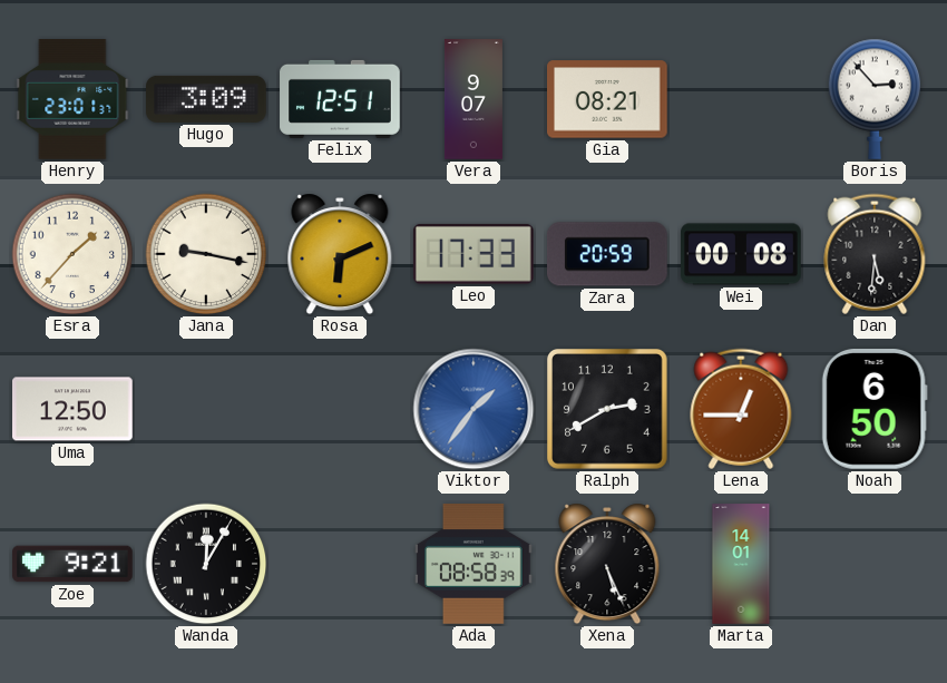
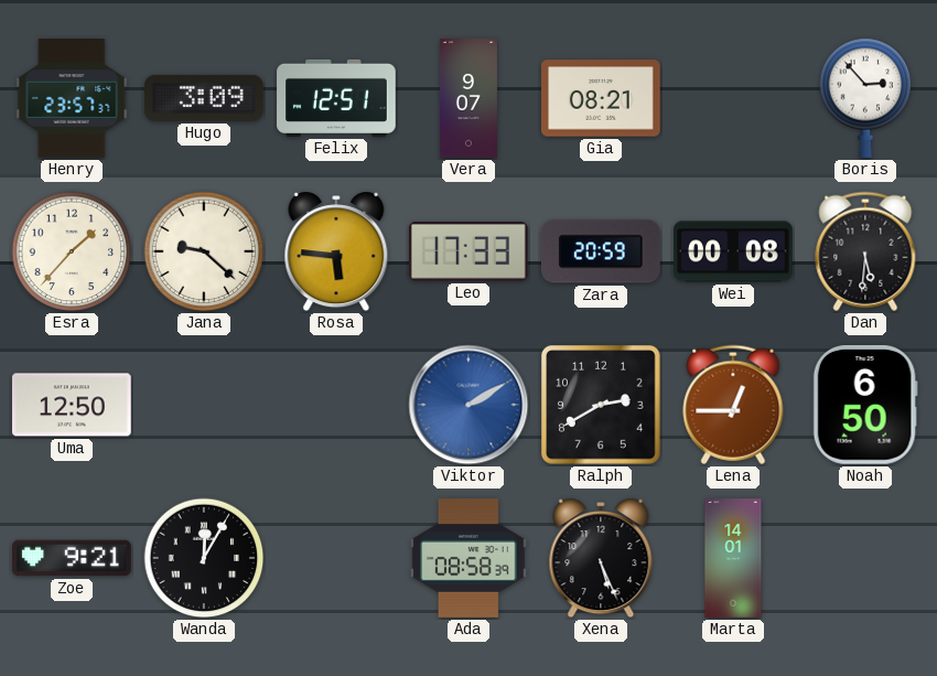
Henry: 23:01 -> 23:57 (72, 98)
Jana: 9:17 -> 9:22 (204, 251)
Rosa: 6:11 -> 5:46 (336, 251)
Viktor: 1:36 -> 2:10 (468, 405)
